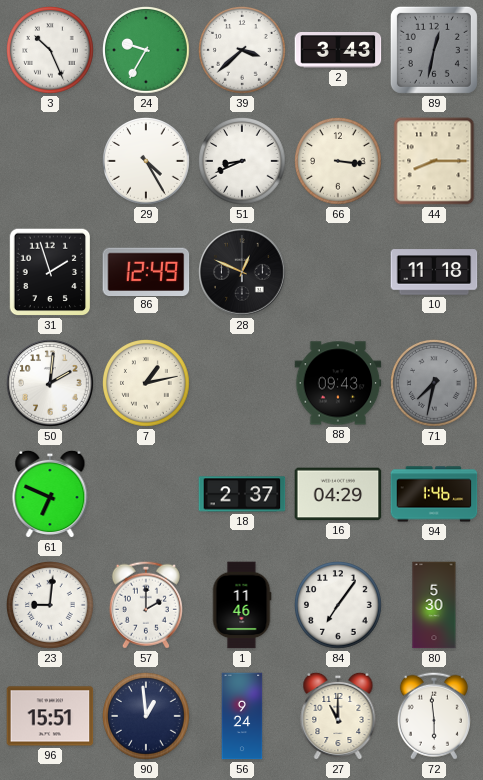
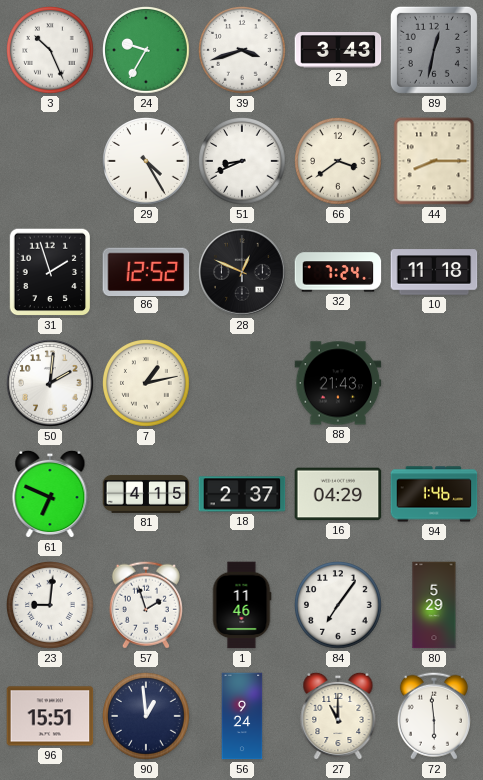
39: 3:38 -> 3:42 (243, 51)
66: 3:16 -> 3:39 (339, 162)
86: 12:49 -> 12:52 (146, 271)
32: none -> 7:24 (338, 272)
88: 09:43 -> 21:43 (338, 383)
71: 7:32 -> none (435, 384)
81: none -> 4:15 (146, 494)
57: 2:00 -> 1:57 (146, 605)
80: 5:30 -> 5:29 (434, 605)
